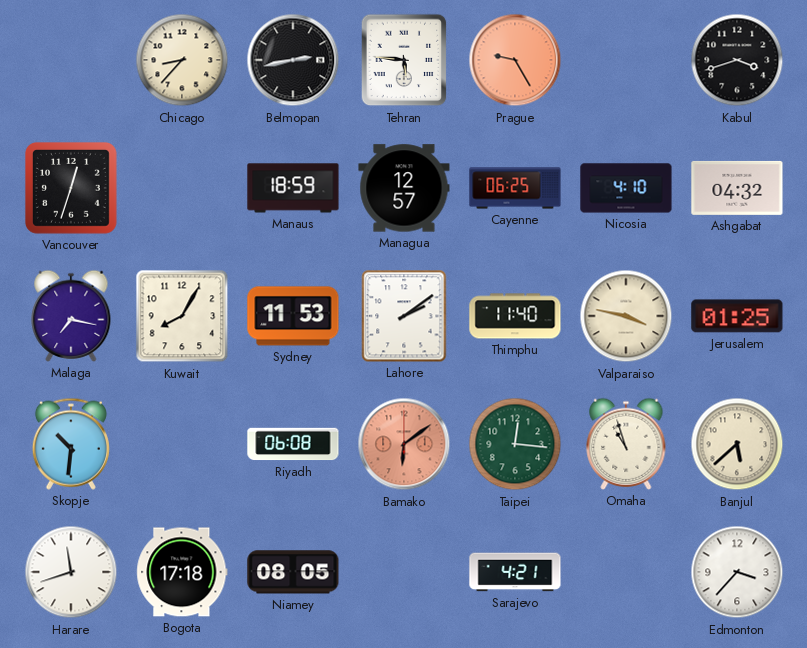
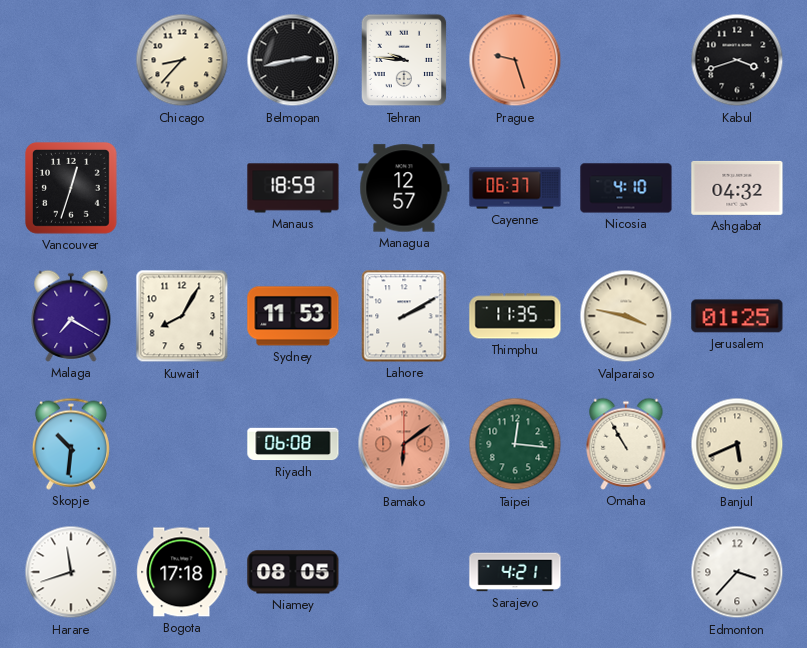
Tehran: 5:46 -> 9:46 (404, 60)
Prague: 9:25 -> 9:27 (515, 60)
Cayenne: 06:25 -> 06:37 (515, 188)
Malaga: 7:17 -> 7:20 (71, 316)
Lahore: 2:09 -> 2:10 (404, 316)
Thimphu: 11:40 -> 11:35 (515, 316)
Omaha: 10:57 -> 10:55 (626, 444)
Banjul: 5:38 -> 5:41 (737, 444)
